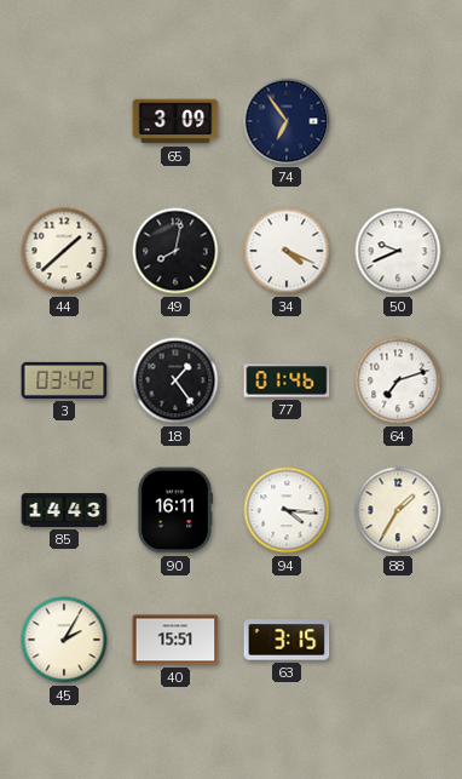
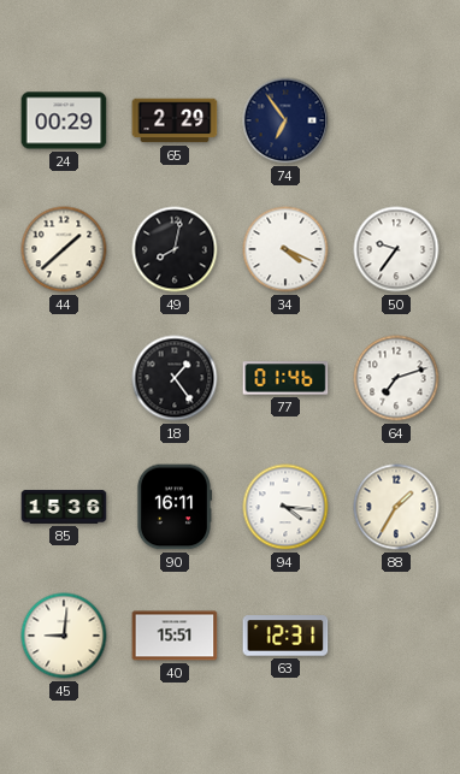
24: none -> 00:29 (64, 120)
65: 3:09 -> 2:29 (175, 120)
50: 9:41 -> 9:36 (396, 249)
3: 03:42 -> none (64, 380)
85: 14:43 -> 15:36 (64, 507)
45: 2:05 -> 9:01 (64, 636)
63: 3:15 -> 12:31 (285, 636)
